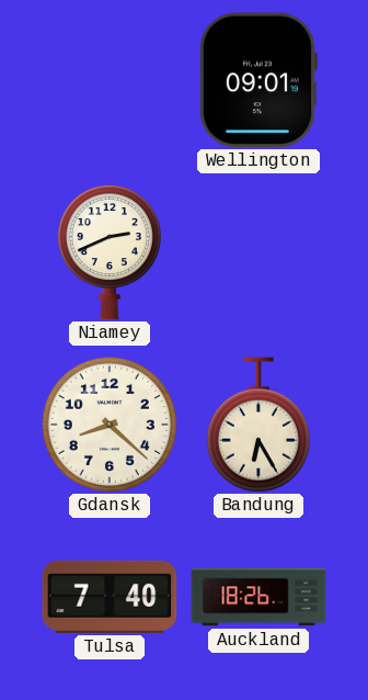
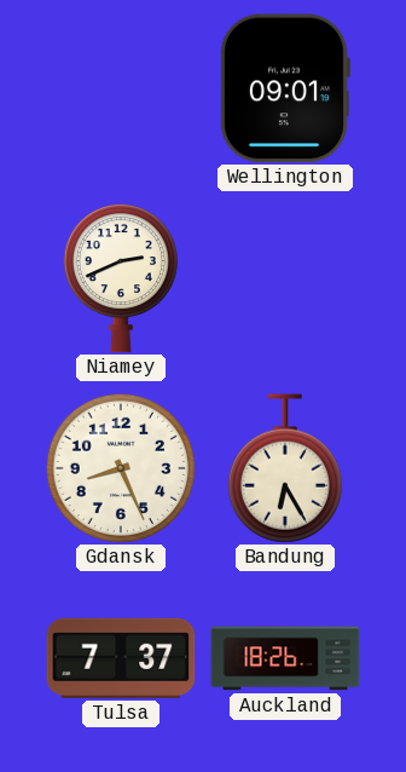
Gdansk: 8:22 -> 8:26 (121, 468)
Tulsa: 7:40 -> 7:37 (121, 658)
